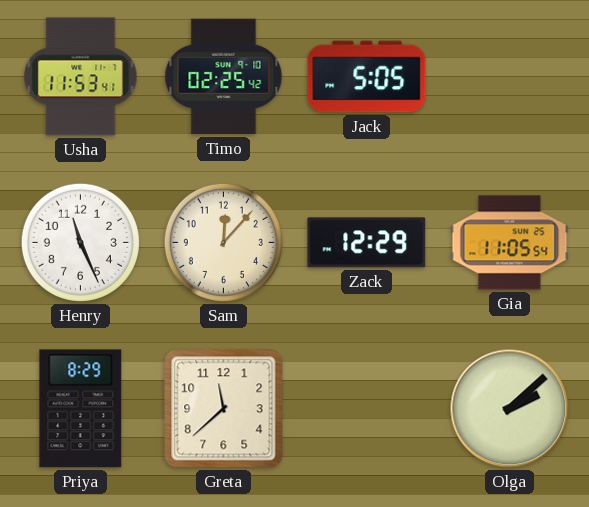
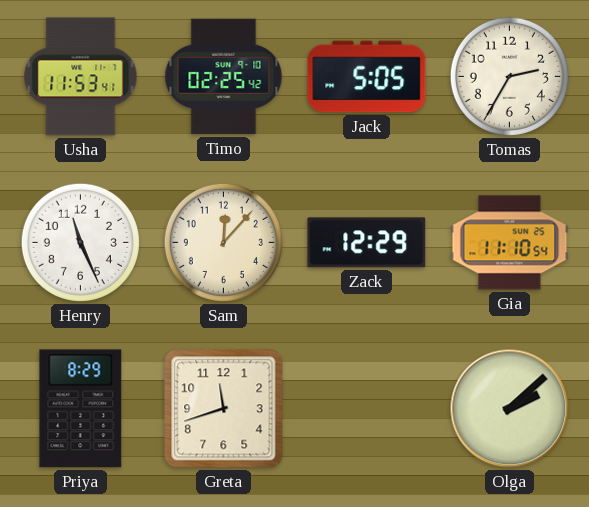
Tomas: none -> 2:35 (509, 76)
Gia: 11:05 -> 11:10 (510, 243)
Greta: 11:38 -> 11:42 (224, 409)
